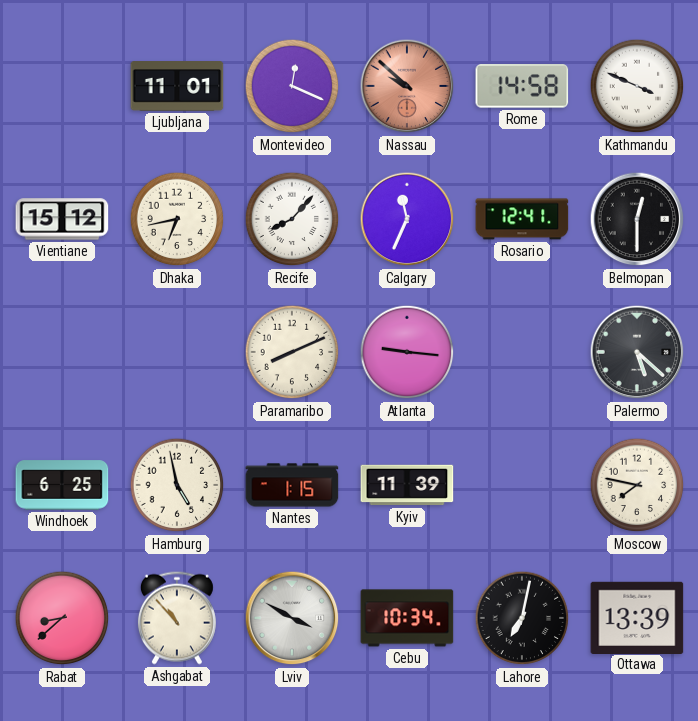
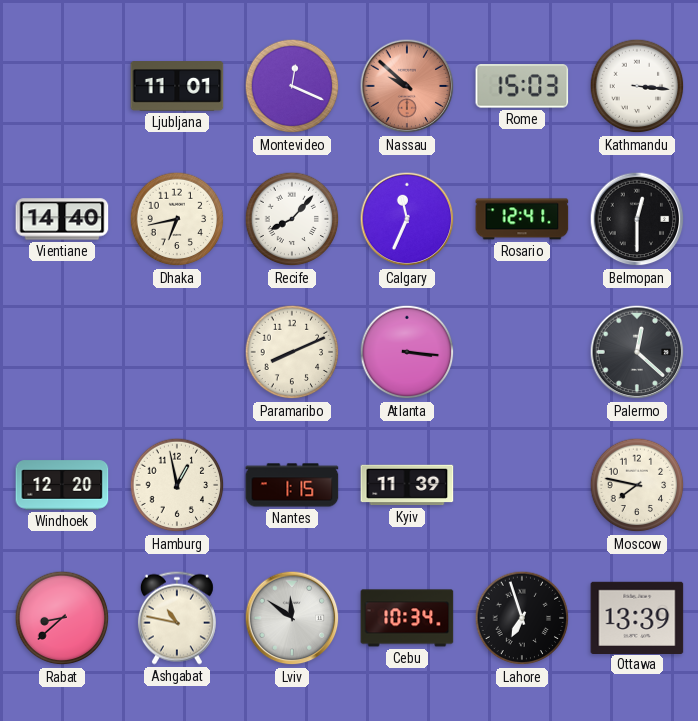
Rome: 14:58 -> 15:03 (522, 86)
Kathmandu: 3:49 -> 3:16 (637, 86)
Vientiane: 15:12 -> 14:40 (62, 219)
Atlanta: 9:16 -> 3:16 (407, 352)
Palermo: 5:22 -> 12:22 (637, 352)
Windhoek: 6:25 -> 12:20 (62, 485)
Hamburg: 4:58 -> 12:58 (177, 485)
Ashgabat: 10:53 -> 10:47 (177, 618)
Lviv: 3:50 -> 11:51 (292, 618)
Lahore: 7:02 -> 6:57 (522, 618)
